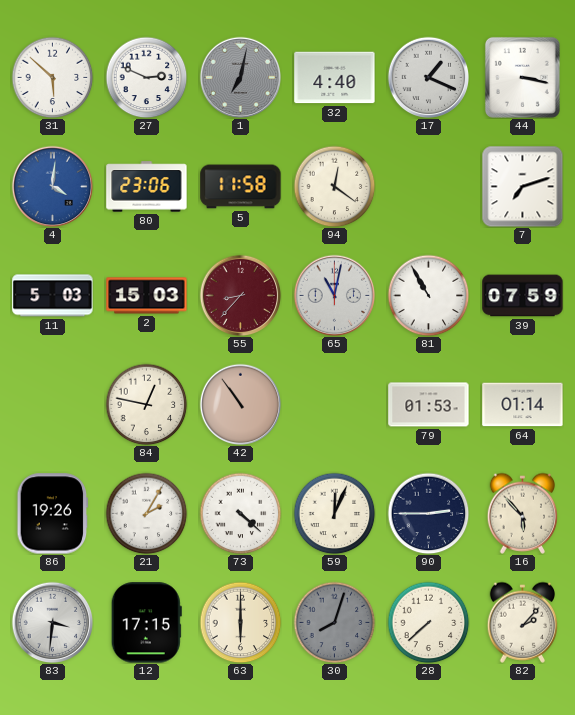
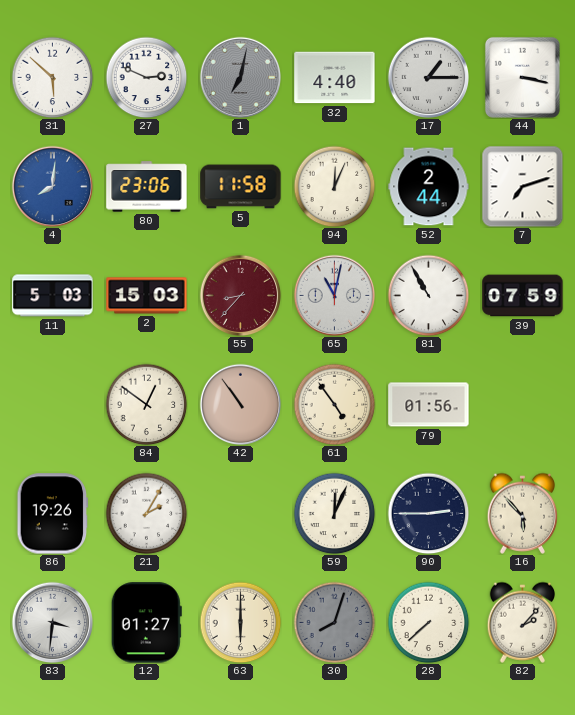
17: 1:19 -> 1:15 (428, 77)
4: 4:01 -> 8:01 (52, 186)
94: 12:21 -> 12:04 (334, 186)
52: none -> 2:44 (429, 187)
84: 12:47 -> 12:51 (146, 404)
61: none -> 4:54 (334, 404)
79: 01:53 -> 01:56 (429, 405)
64: 01:14 -> none (523, 405)
73: 4:22 -> none (240, 513)
12: 17:15 -> 01:27 (146, 623)
